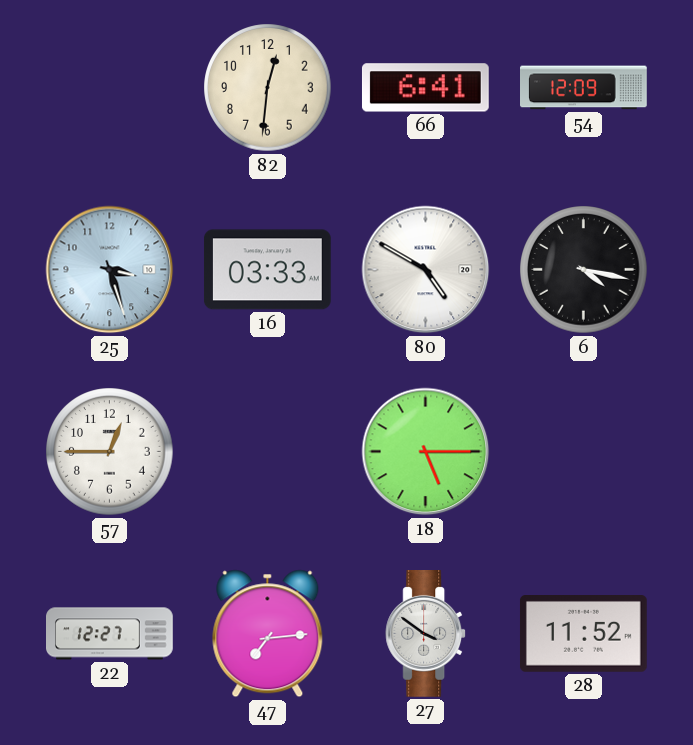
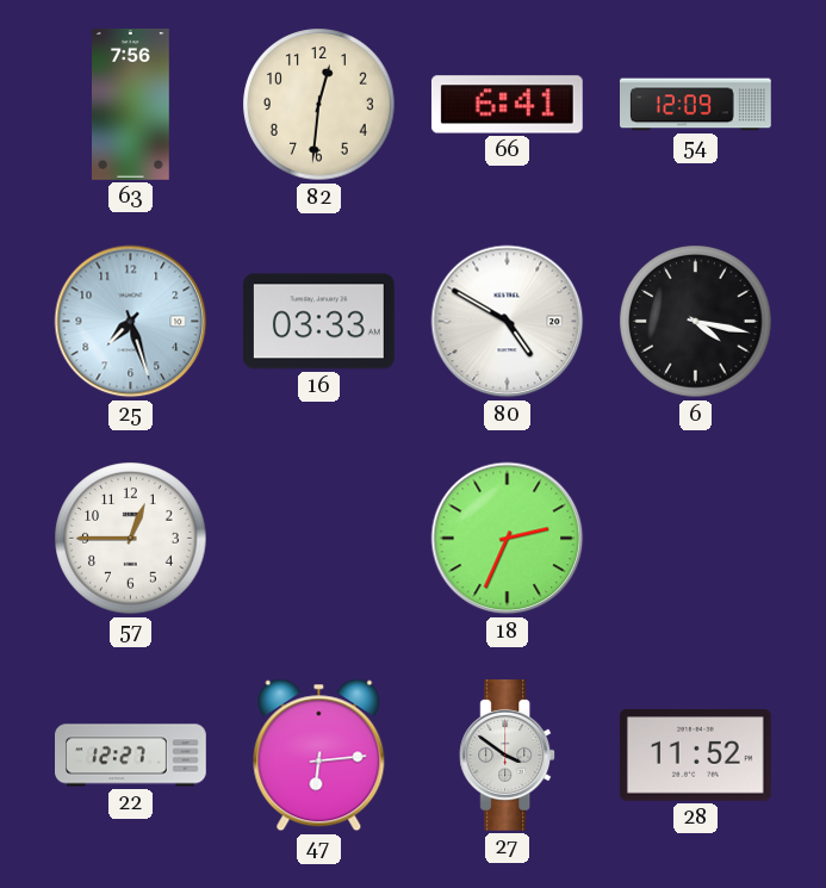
63: none -> 7:56 (131, 105)
25: 3:27 -> 7:27 (131, 322)
18: 5:15 -> 2:34 (508, 539)
47: 7:14 -> 6:14 (319, 756)
